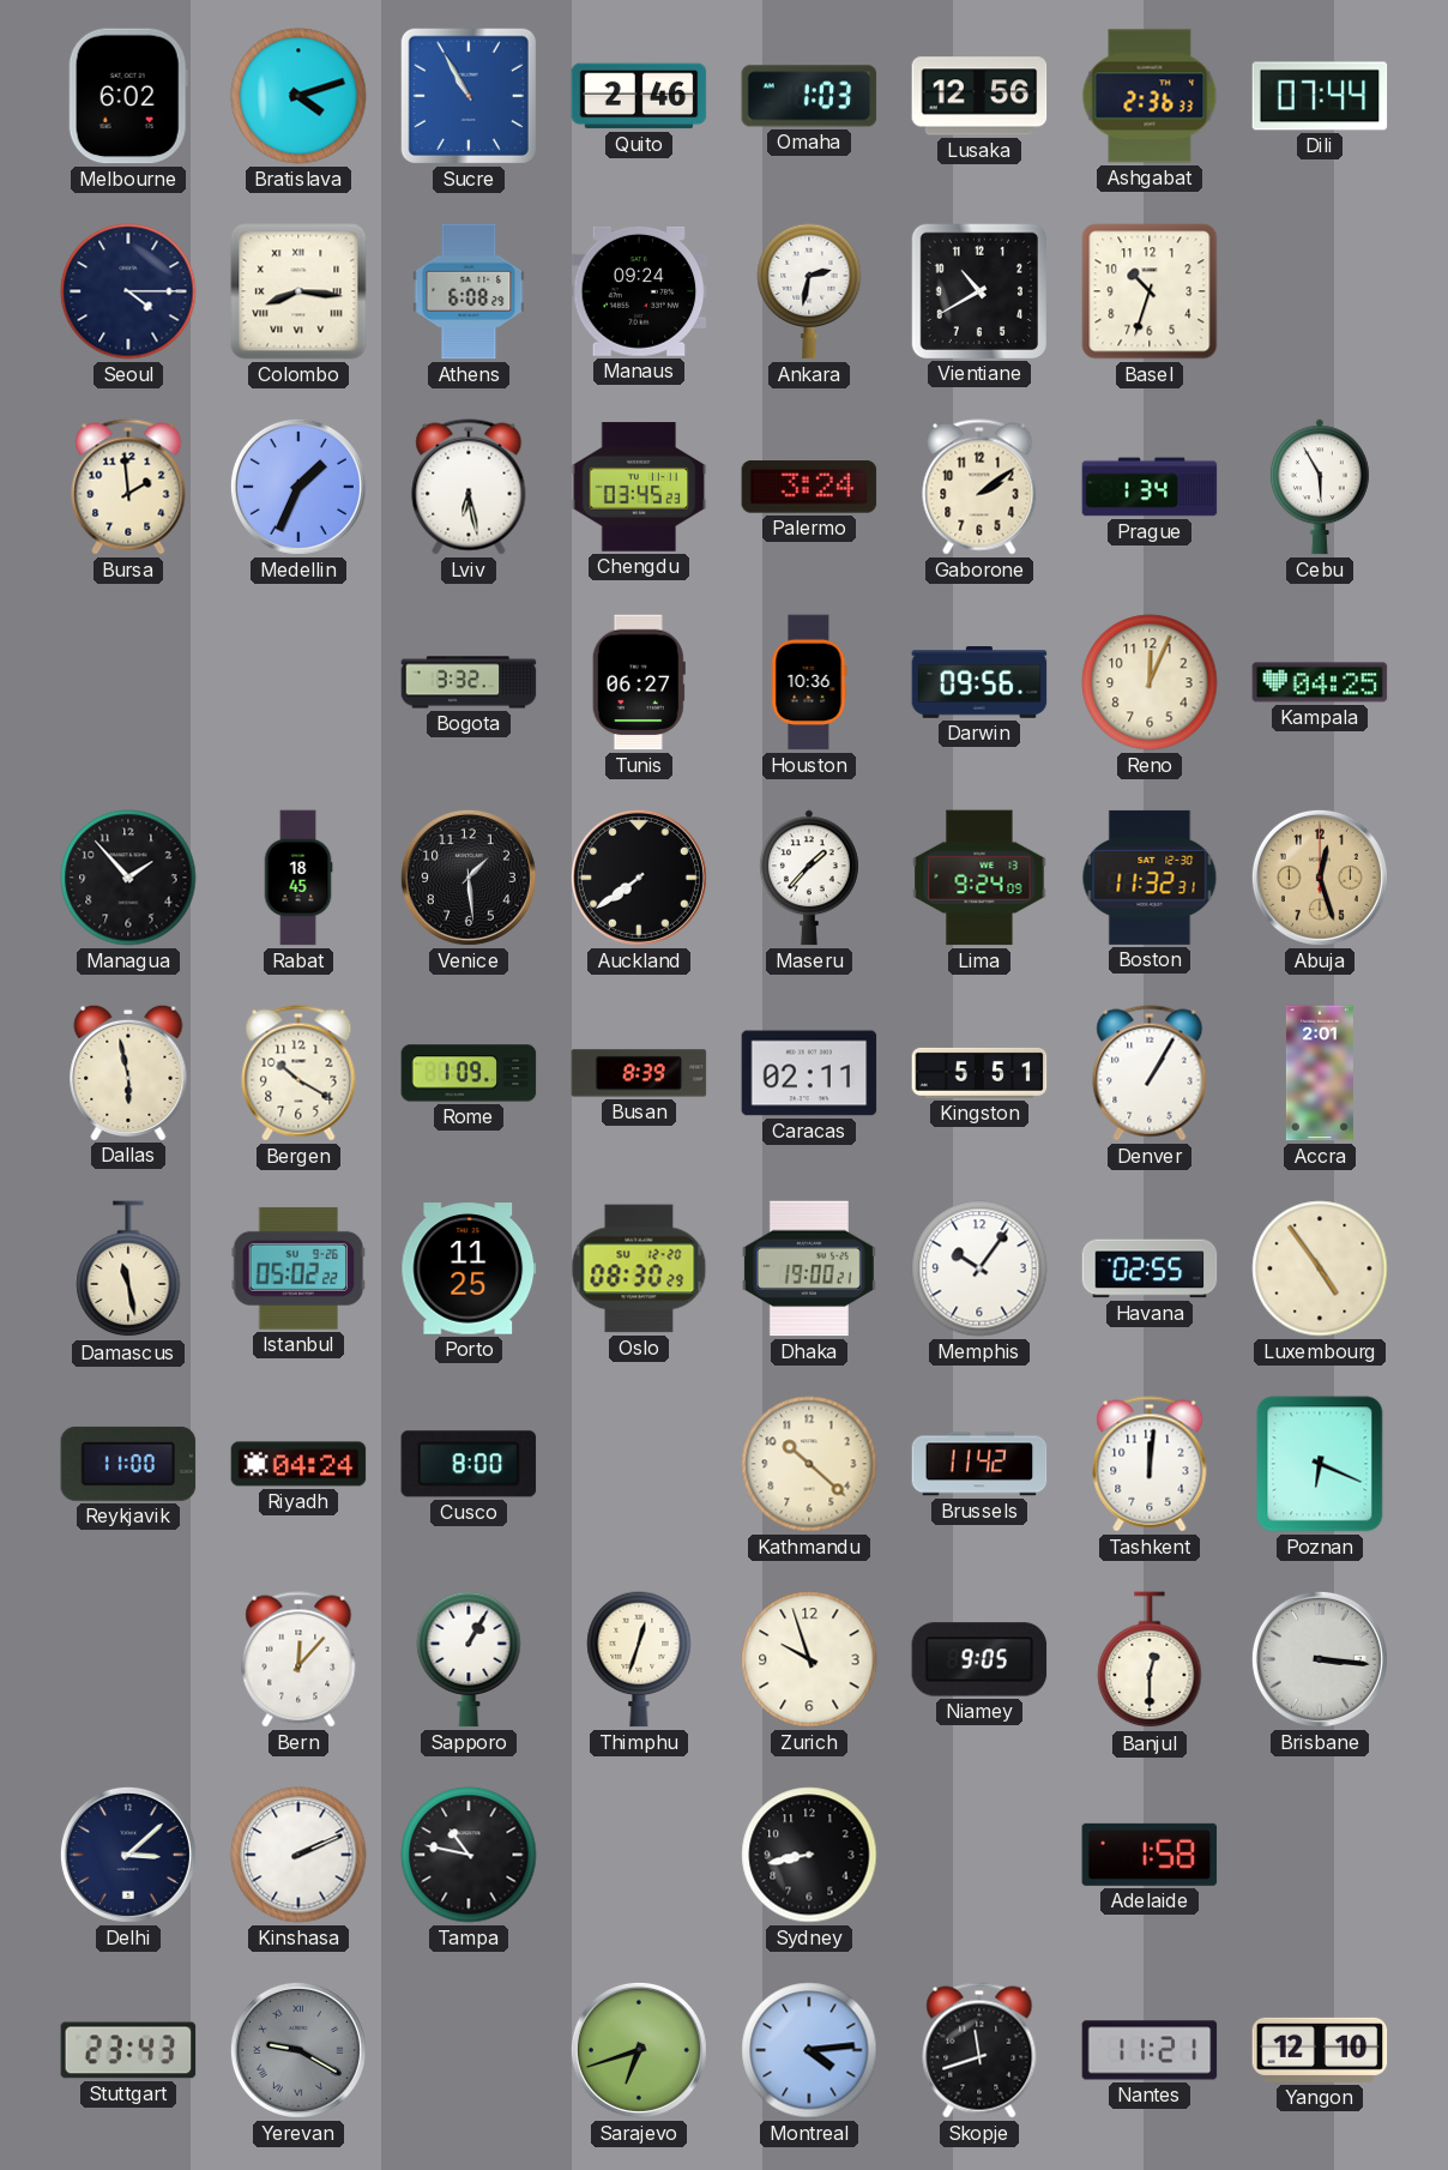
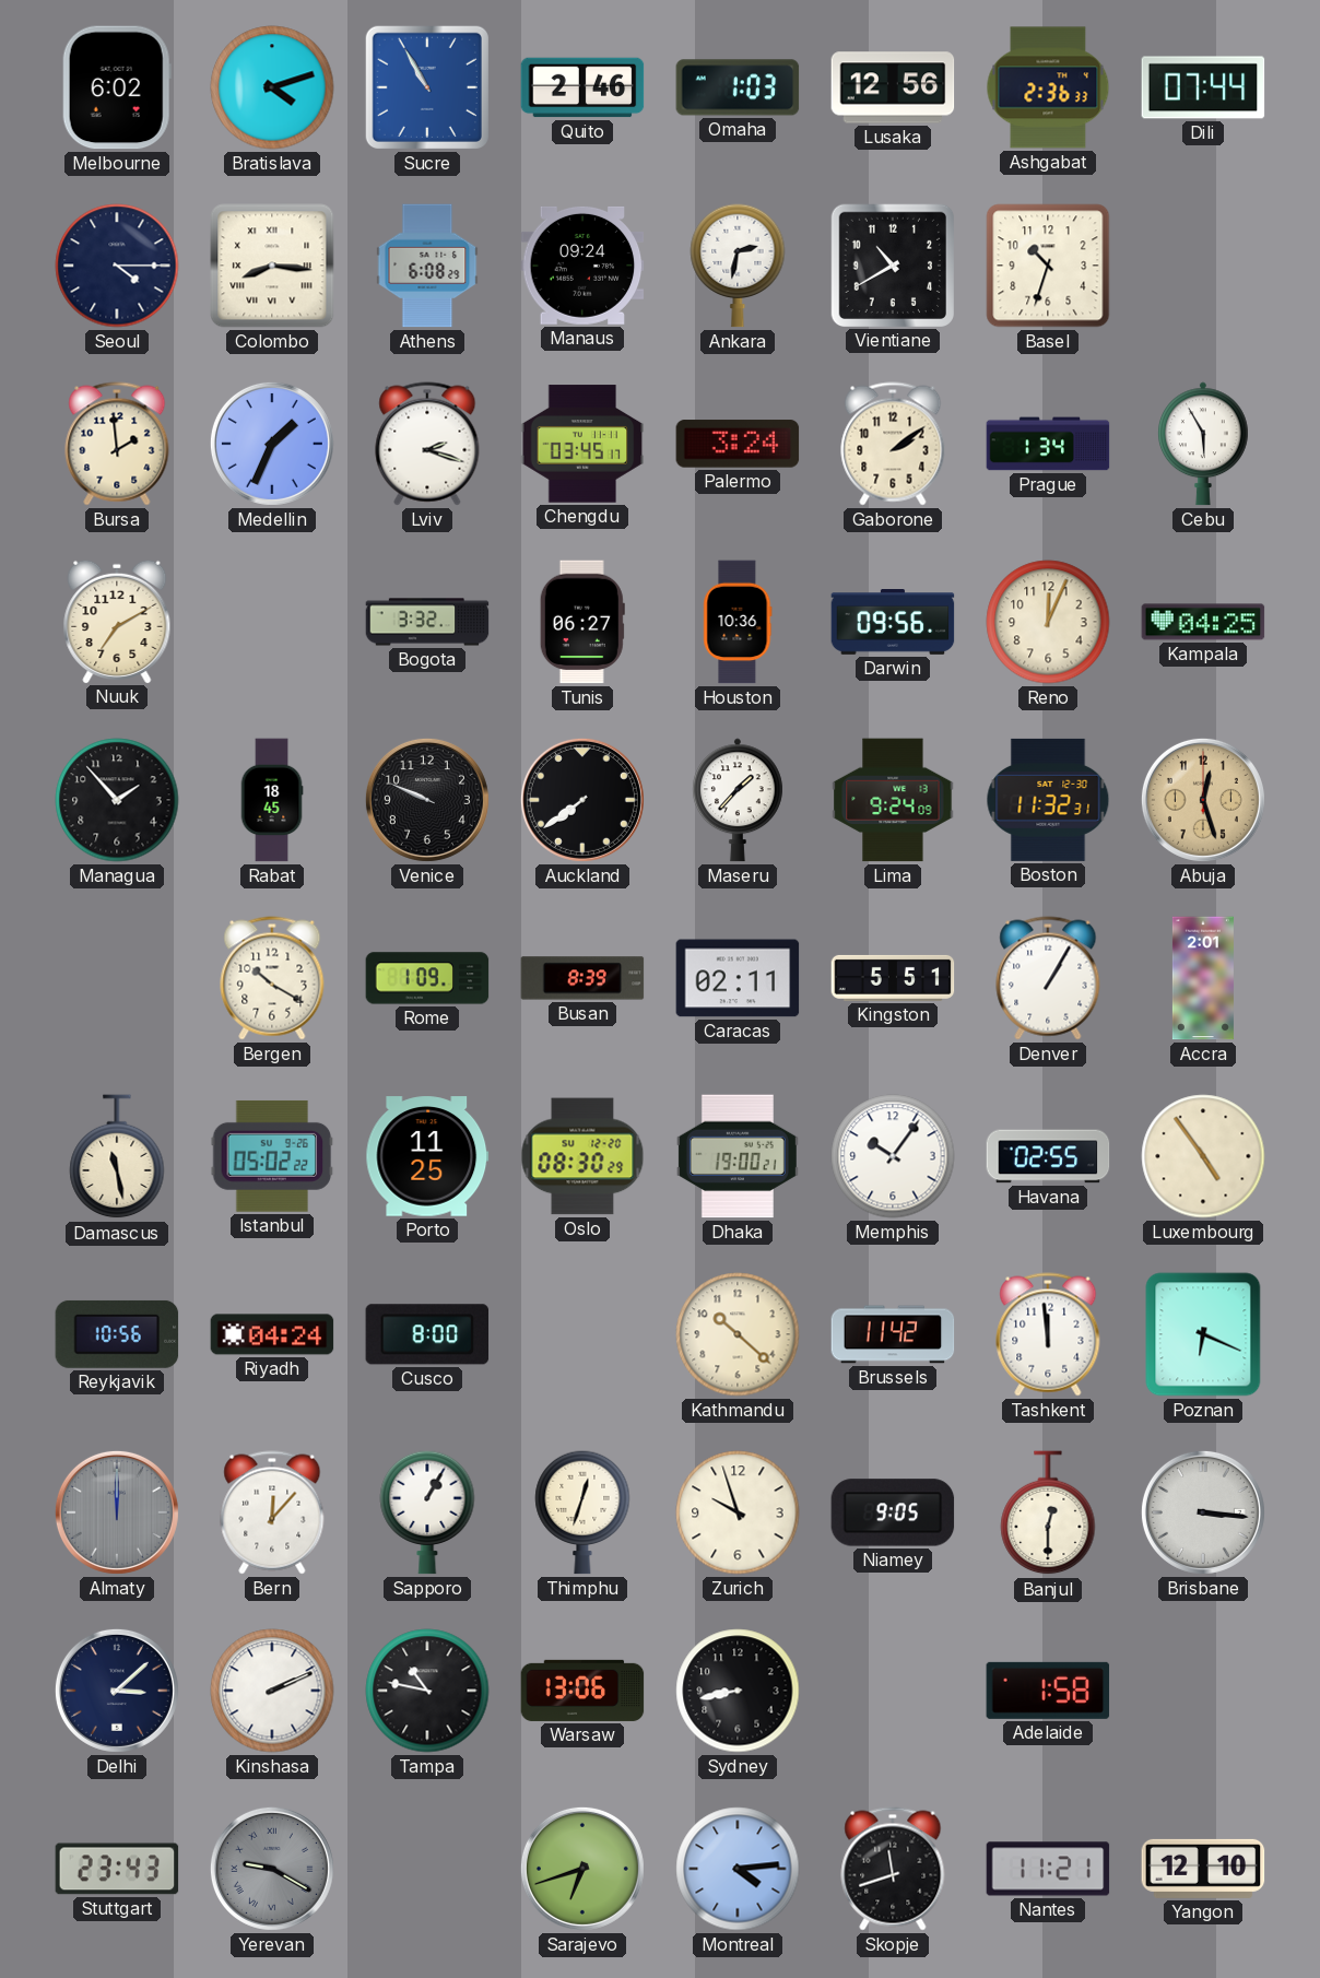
Lviv: 6:28 -> 2:18 (427, 444)
Chengdu: 03:45:23 -> 03:45:17 (582, 444)
Nuuk: none -> 7:10 (117, 621)
Venice: 1:29 -> 9:49 (427, 800)
Dallas: 5:58 -> none (128, 1072)
Reykjavik: 11:00 -> 10:56 (117, 1334)
Tashkent: 12:01 -> 11:59 (1048, 1334)
Almaty: none -> 12:00 (117, 1512)
Warsaw: none -> 13:06 (582, 1691)
